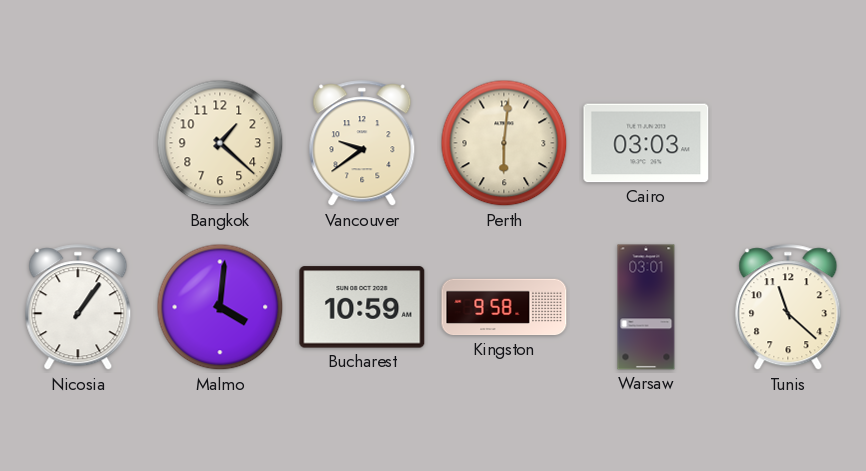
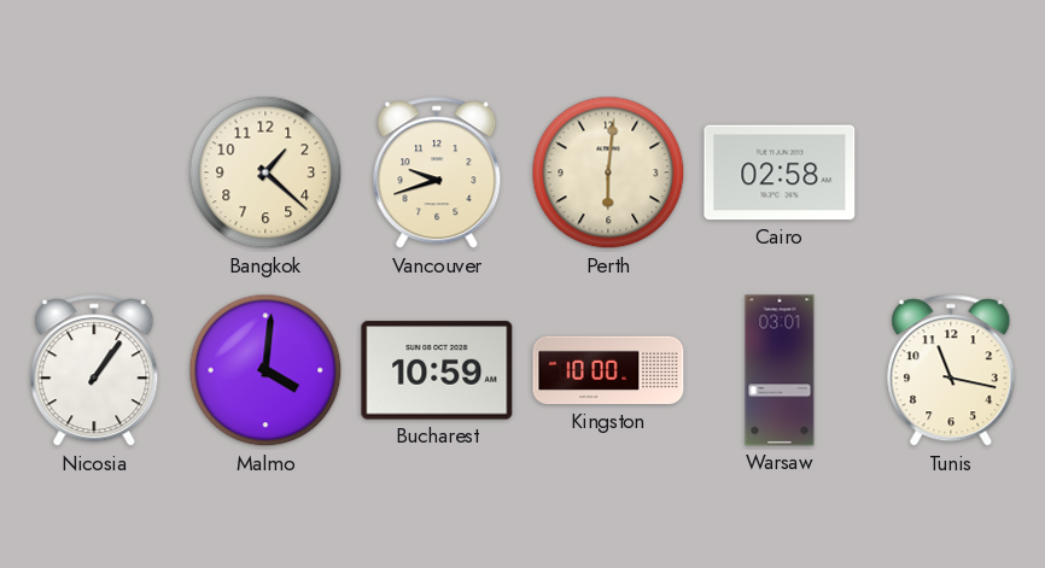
Vancouver: 9:39 -> 9:42 (437, 174)
Cairo: 03:03 -> 02:58 (780, 172)
Kingston: 9:58 -> 10:00 (608, 370)
Tunis: 11:22 -> 11:17 (951, 371)
